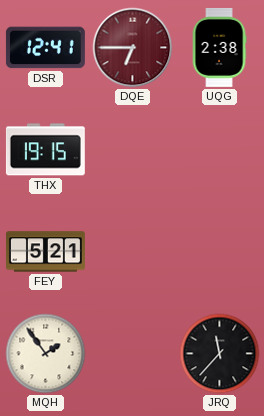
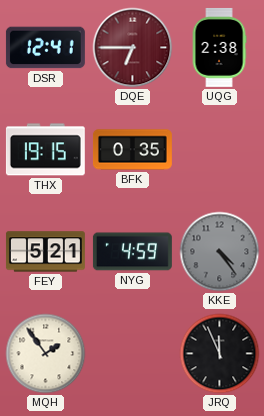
BFK: none -> 0:35 (133, 150)
NYG: none -> 4:59 (132, 252)
KKE: none -> 4:24 (220, 252)
JRQ: 11:37 -> 11:56 (220, 354)
